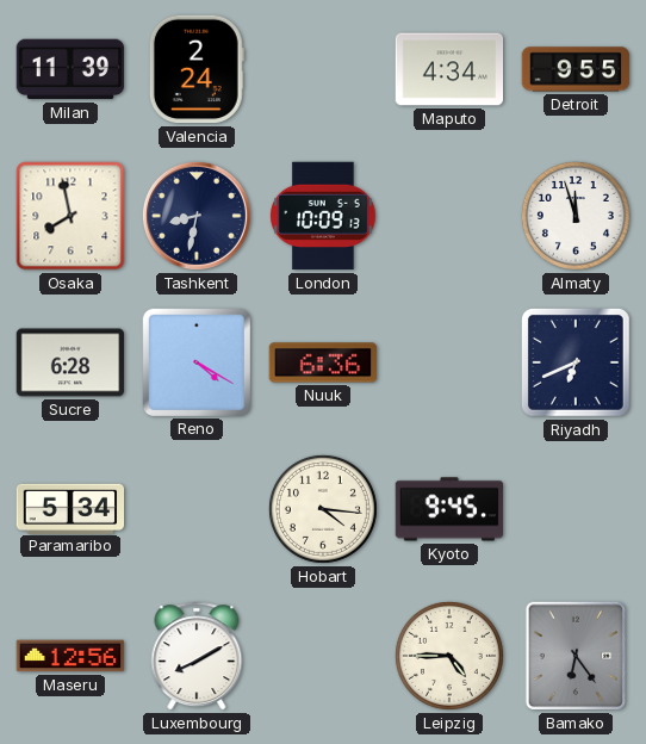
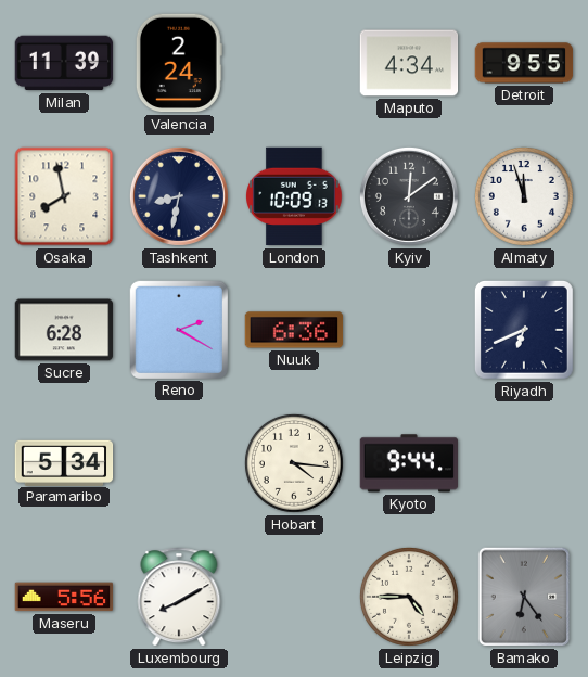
Kyiv: none -> 12:09 (409, 196)
Reno: 4:20 -> 2:20 (178, 329)
Kyoto: 9:45 -> 9:44 (409, 463)
Maseru: 12:56 -> 5:56 (64, 597)
